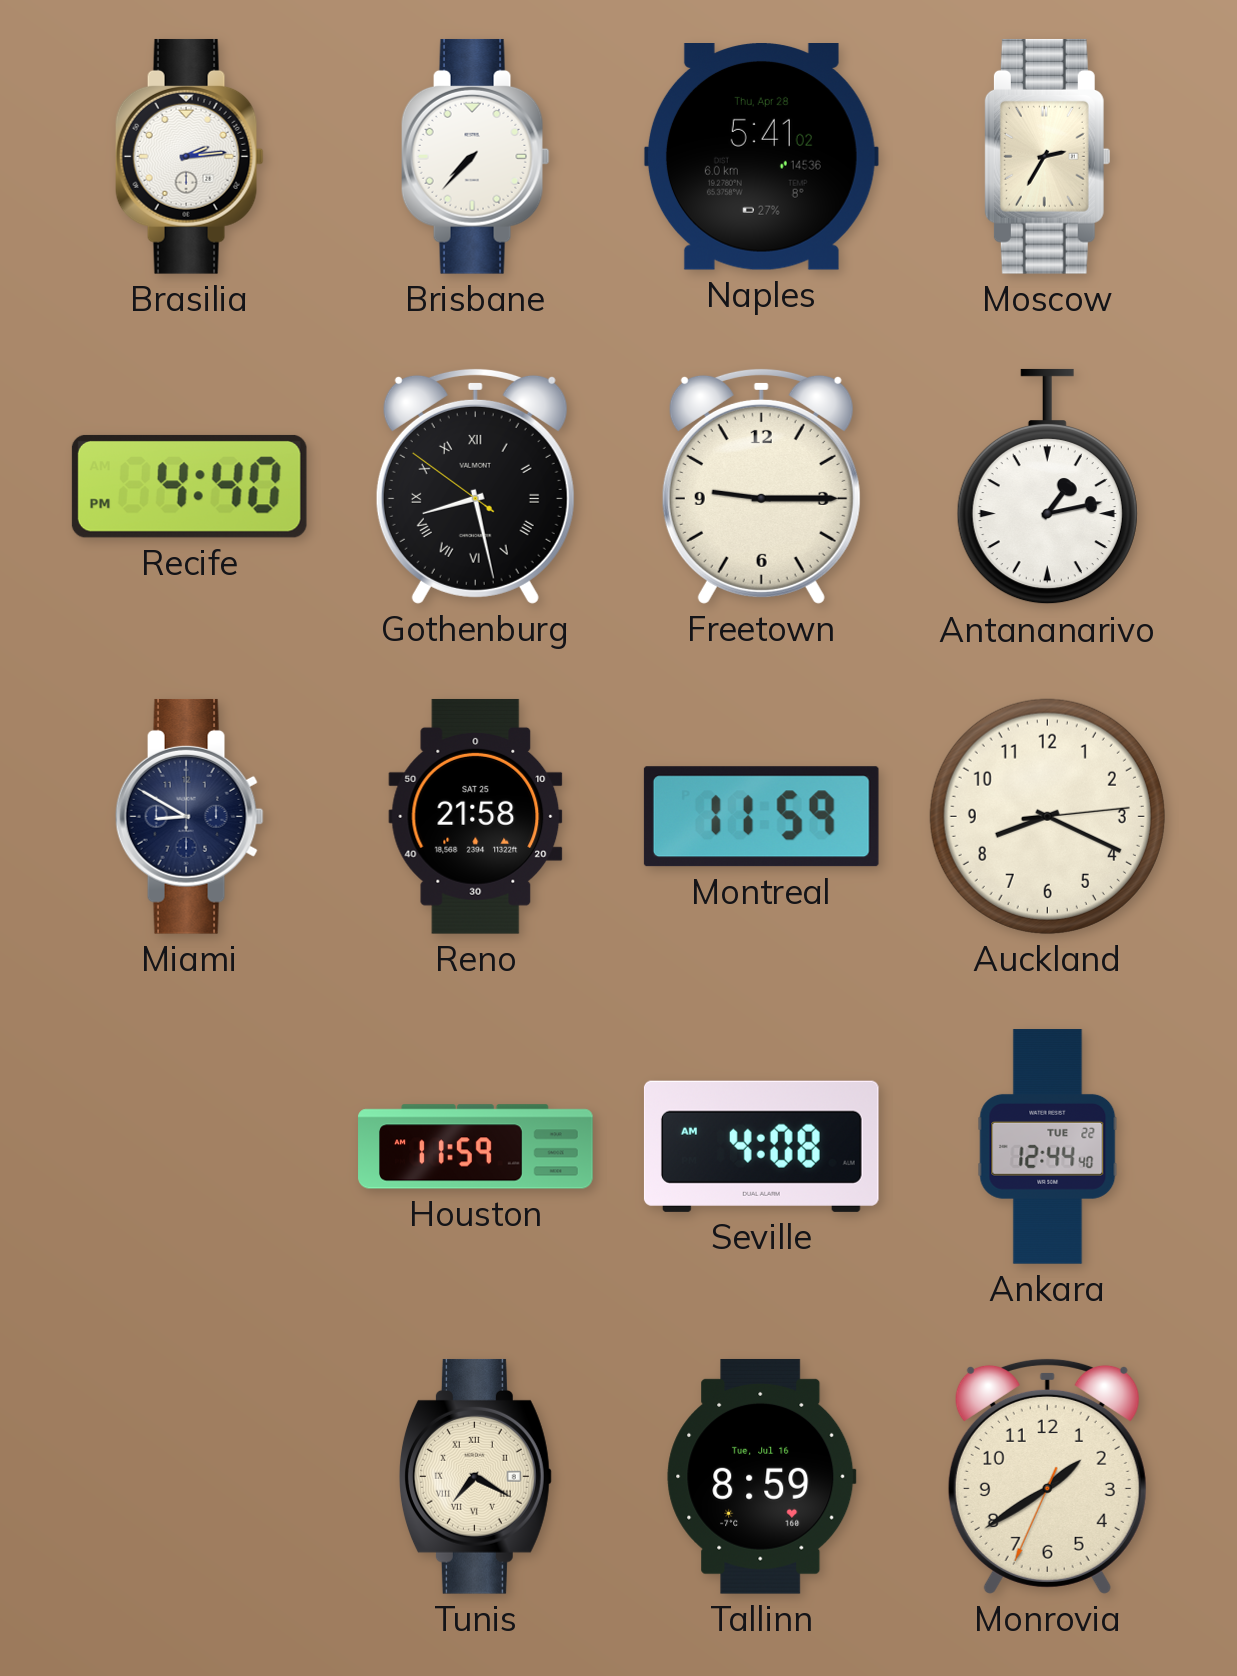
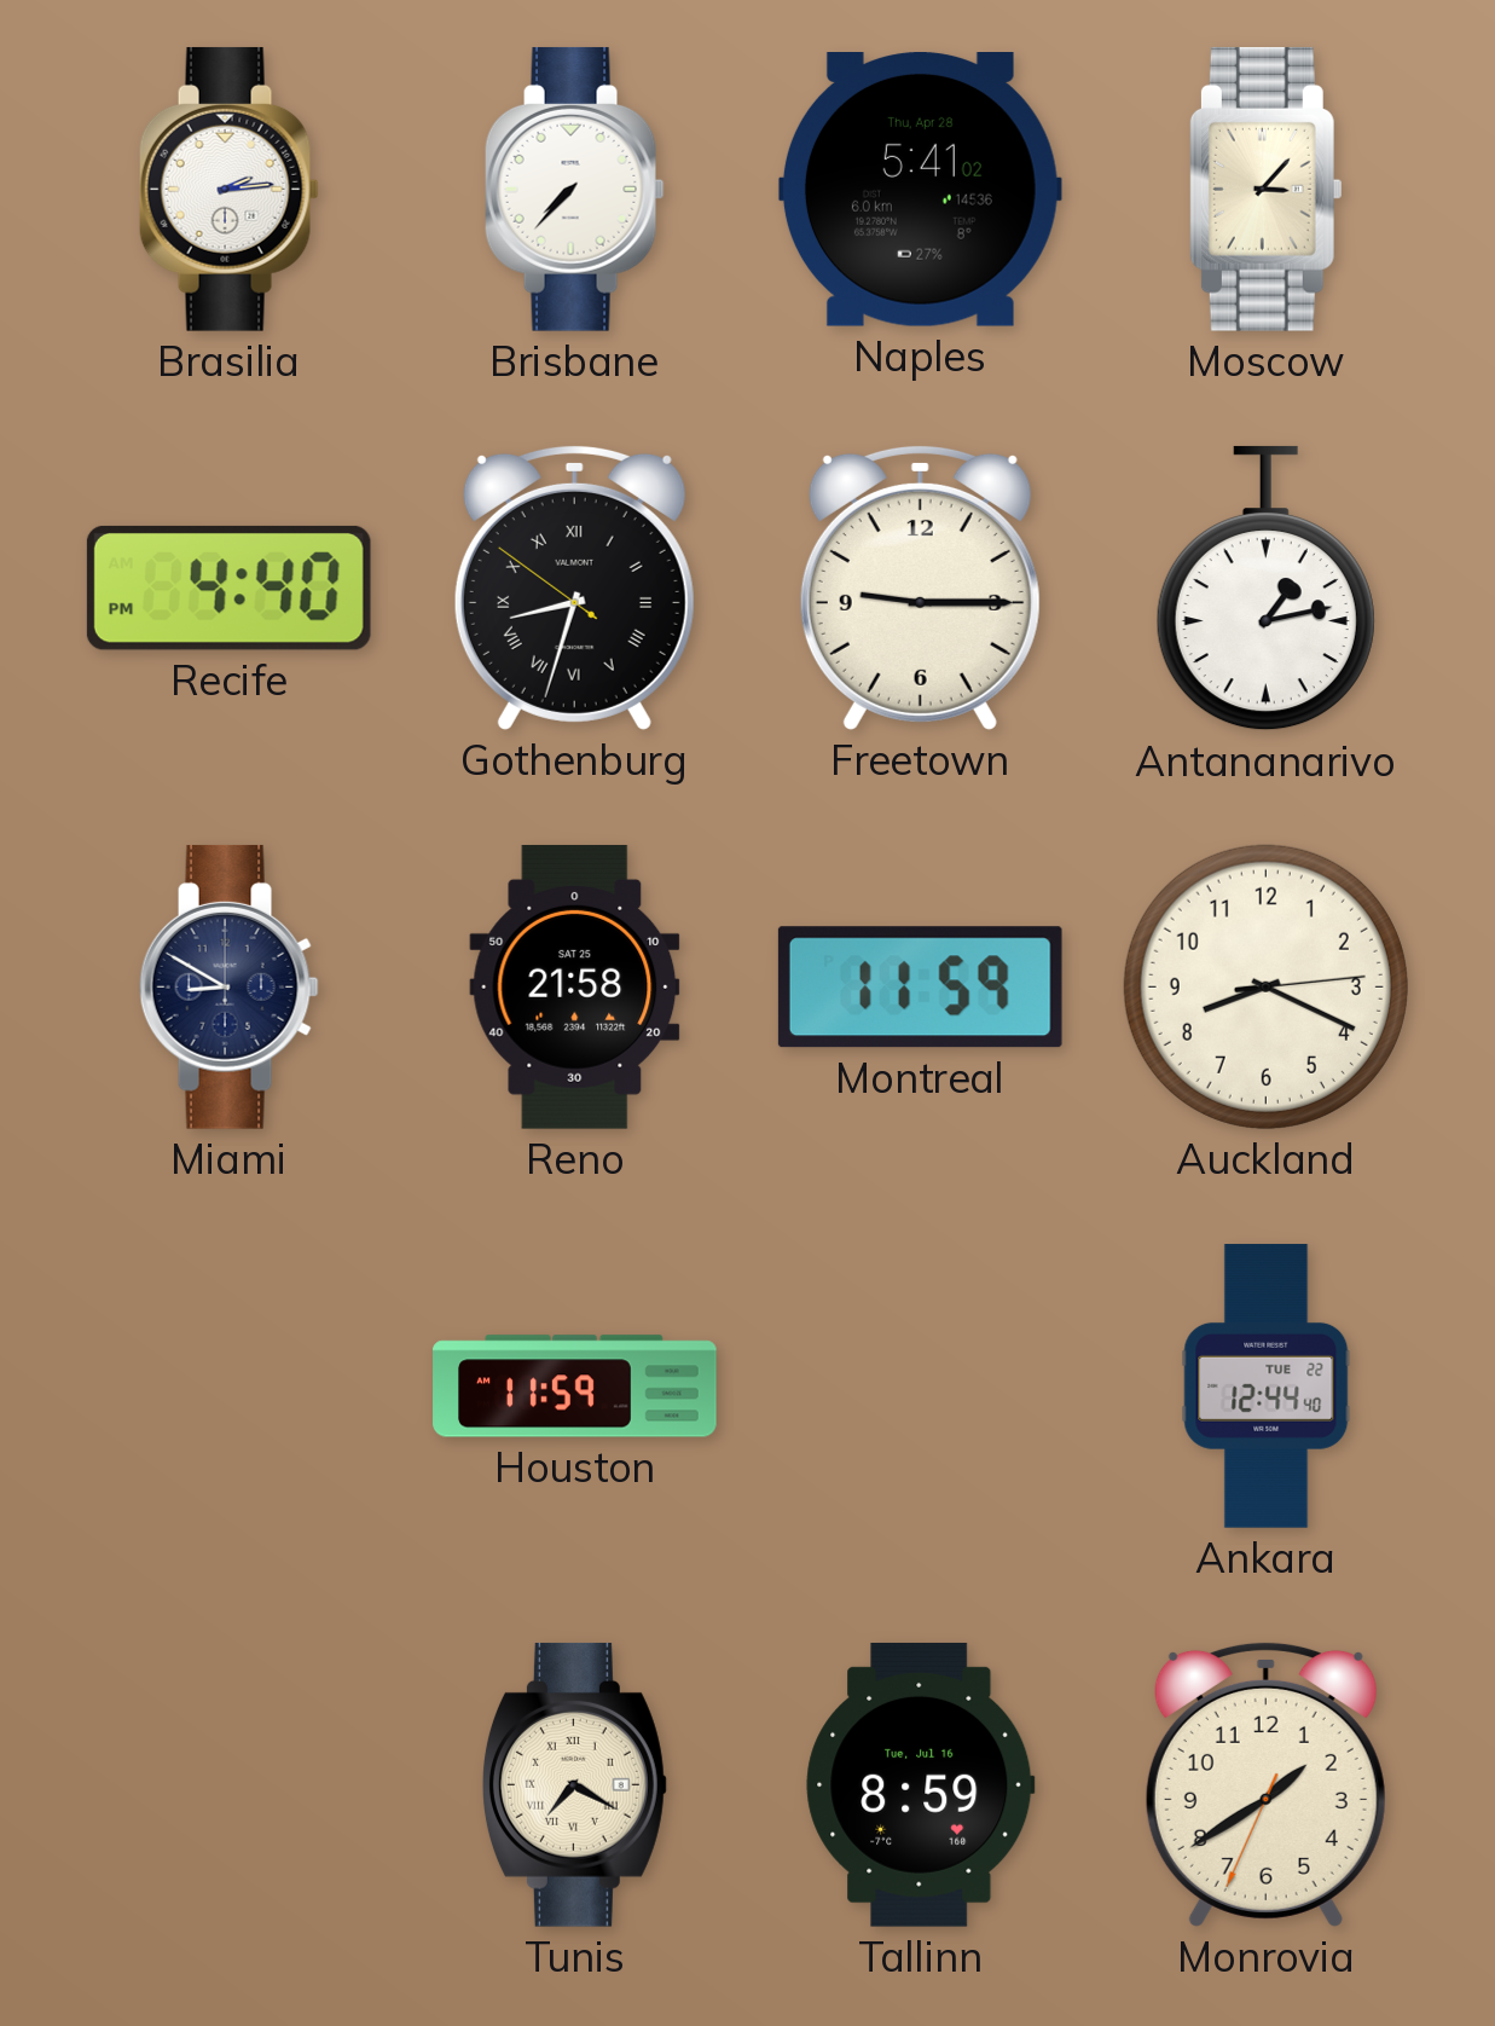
Moscow: 2:35 -> 3:07 (1265, 189)
Gothenburg: 8:27 -> 8:32 (574, 587)
Seville: 4:08 -> none (761, 1146)
